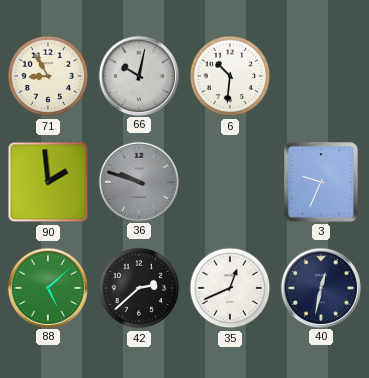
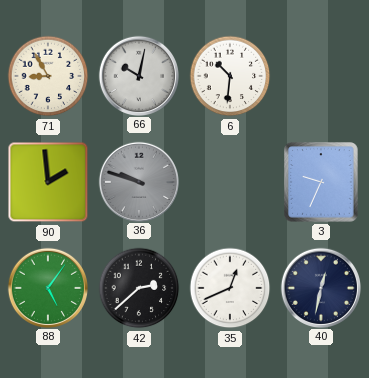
88: 5:08 -> 5:06 (47, 287)
